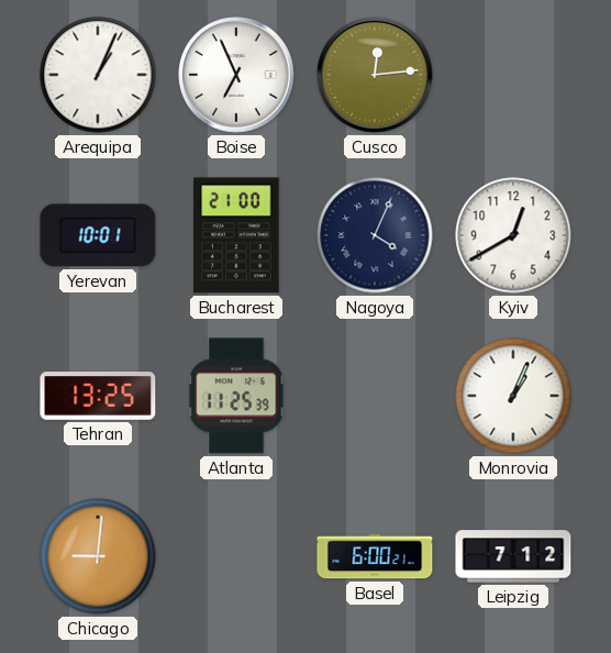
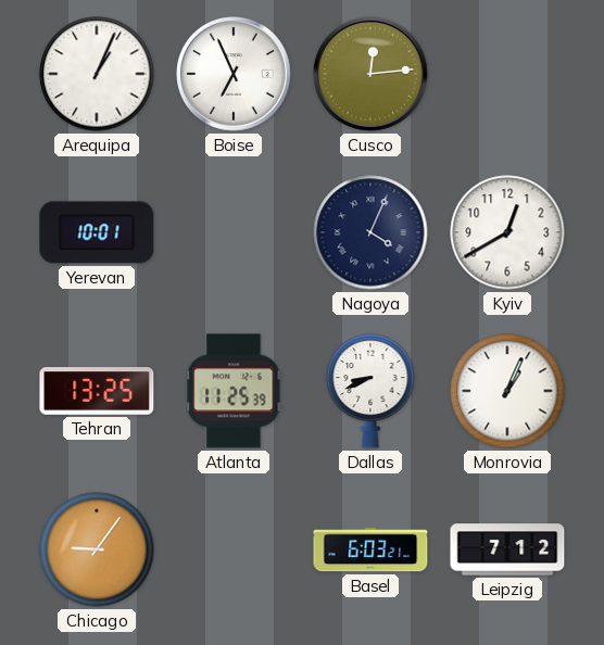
Bucharest: 21:00 -> none (236, 235)
Dallas: none -> 8:41 (370, 391)
Chicago: 9:01 -> 9:06 (97, 549)
Basel: 6:00 -> 6:03 (370, 549)
